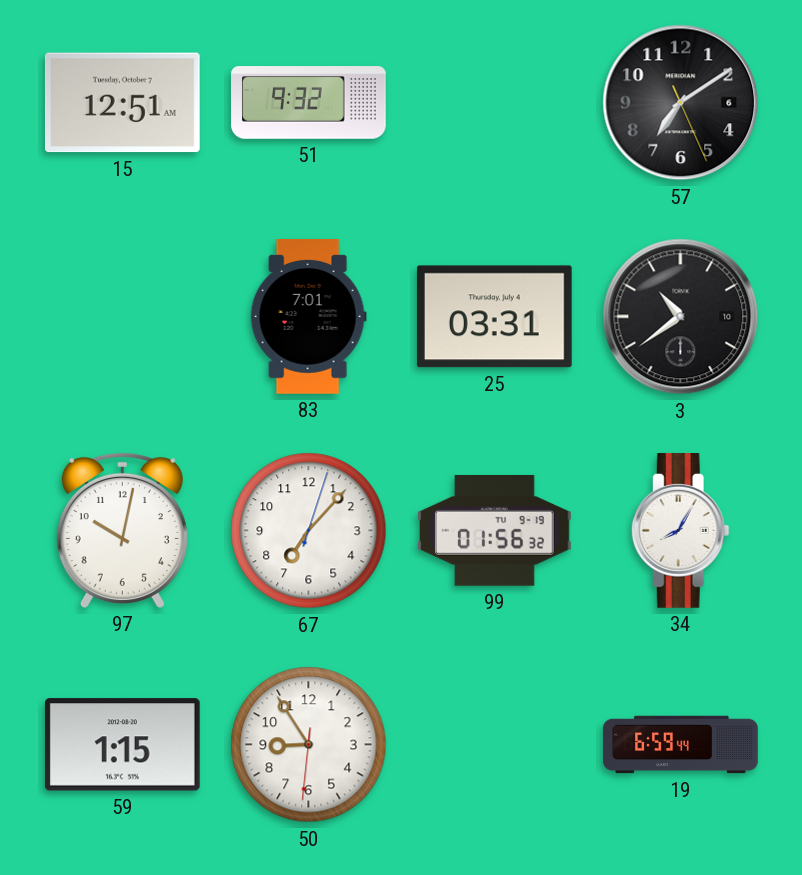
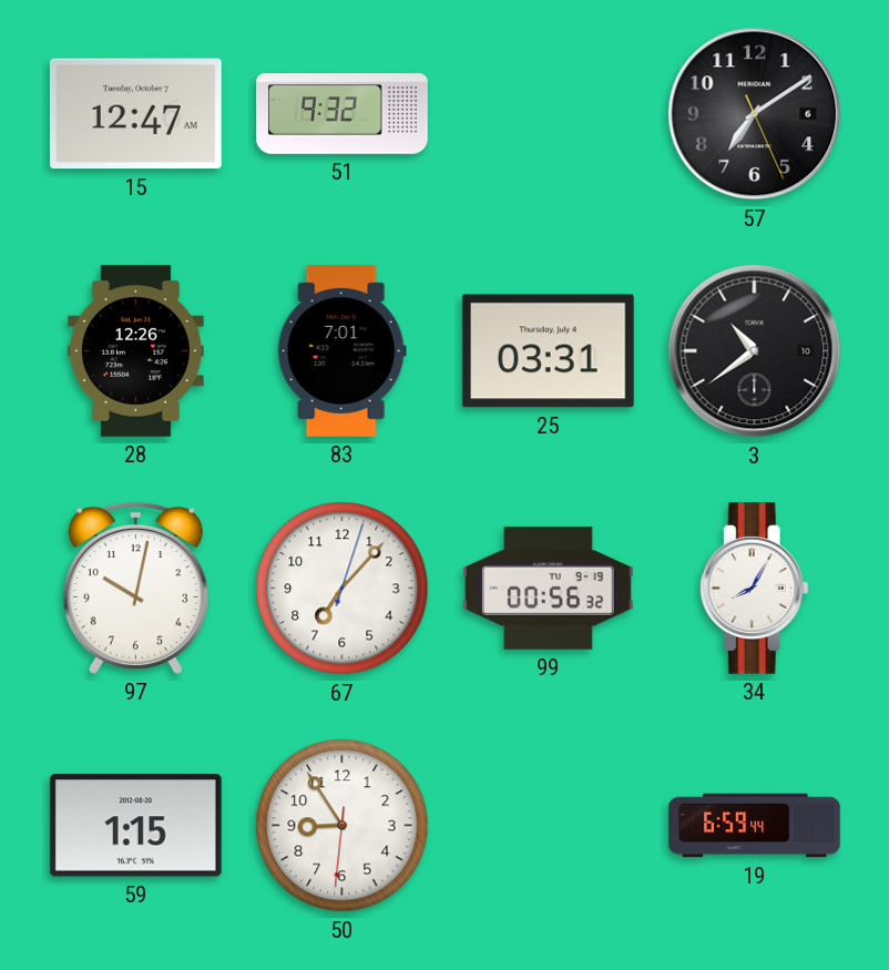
15: 12:51 -> 12:47 (135, 114)
28: none -> 12:26 (135, 351)
99: 01:56 -> 00:56 (548, 588)
